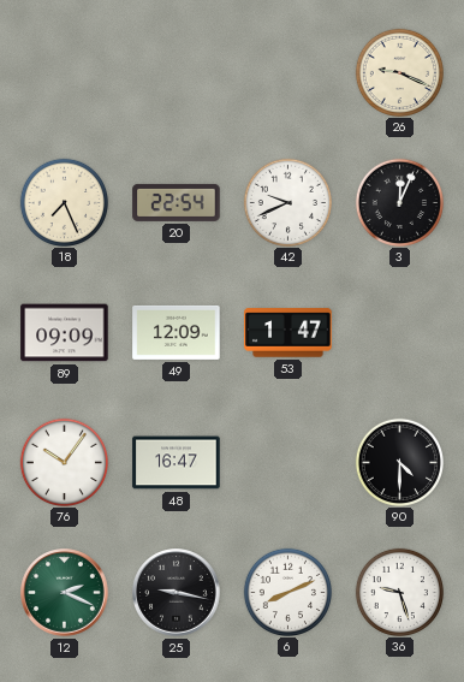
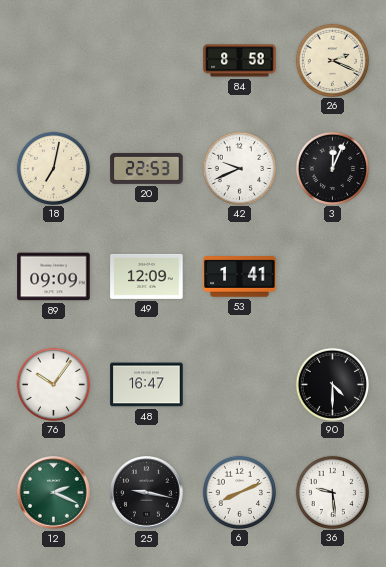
84: none -> 8:58 (240, 61)
26: 9:19 -> 2:19 (332, 60)
18: 7:26 -> 7:02 (53, 168)
20: 22:54 -> 22:53 (147, 168)
53: 1:47 -> 1:41 (240, 277)
36: 9:27 -> 9:29 (332, 492)
